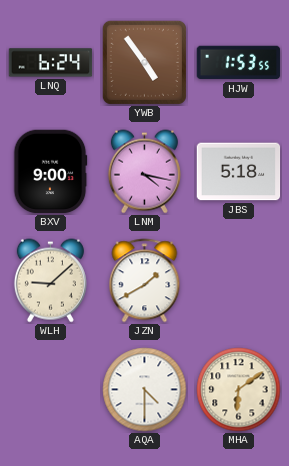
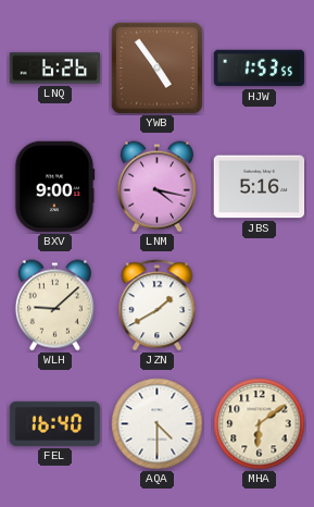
LNQ: 6:24 -> 6:26 (55, 69)
JBS: 5:18 -> 5:16 (260, 187)
FEL: none -> 16:40 (55, 423)
